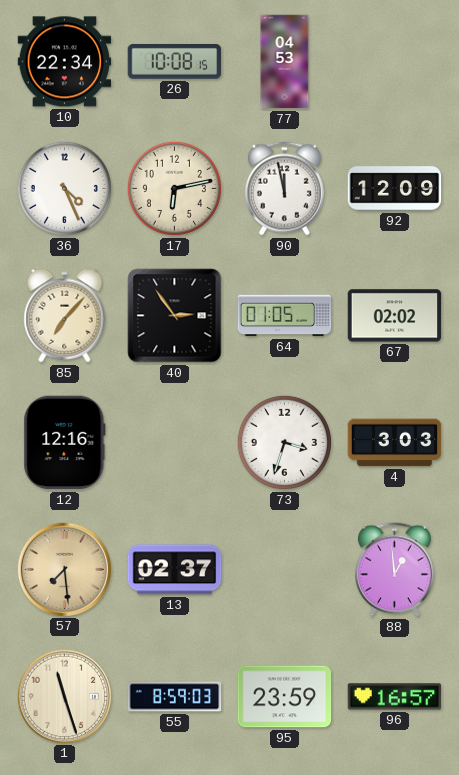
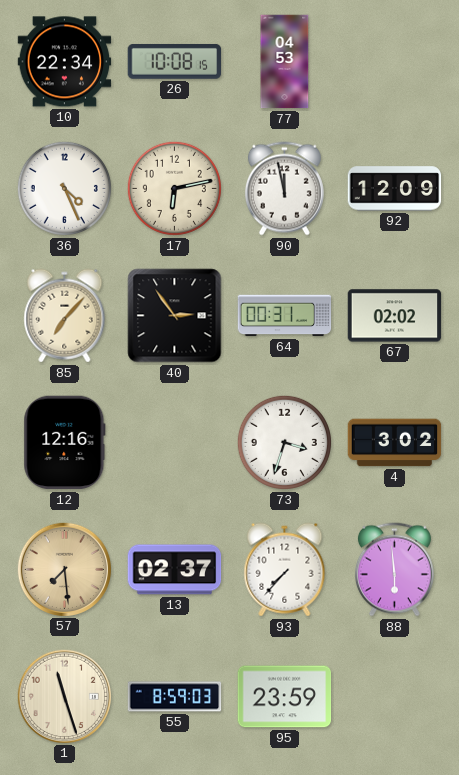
64: 01:05 -> 00:31 (285, 316)
4: 3:03 -> 3:02 (395, 443)
93: none -> 7:37 (285, 570)
88: 12:59 -> 5:59 (394, 570)
96: 16:57 -> none (395, 697)
